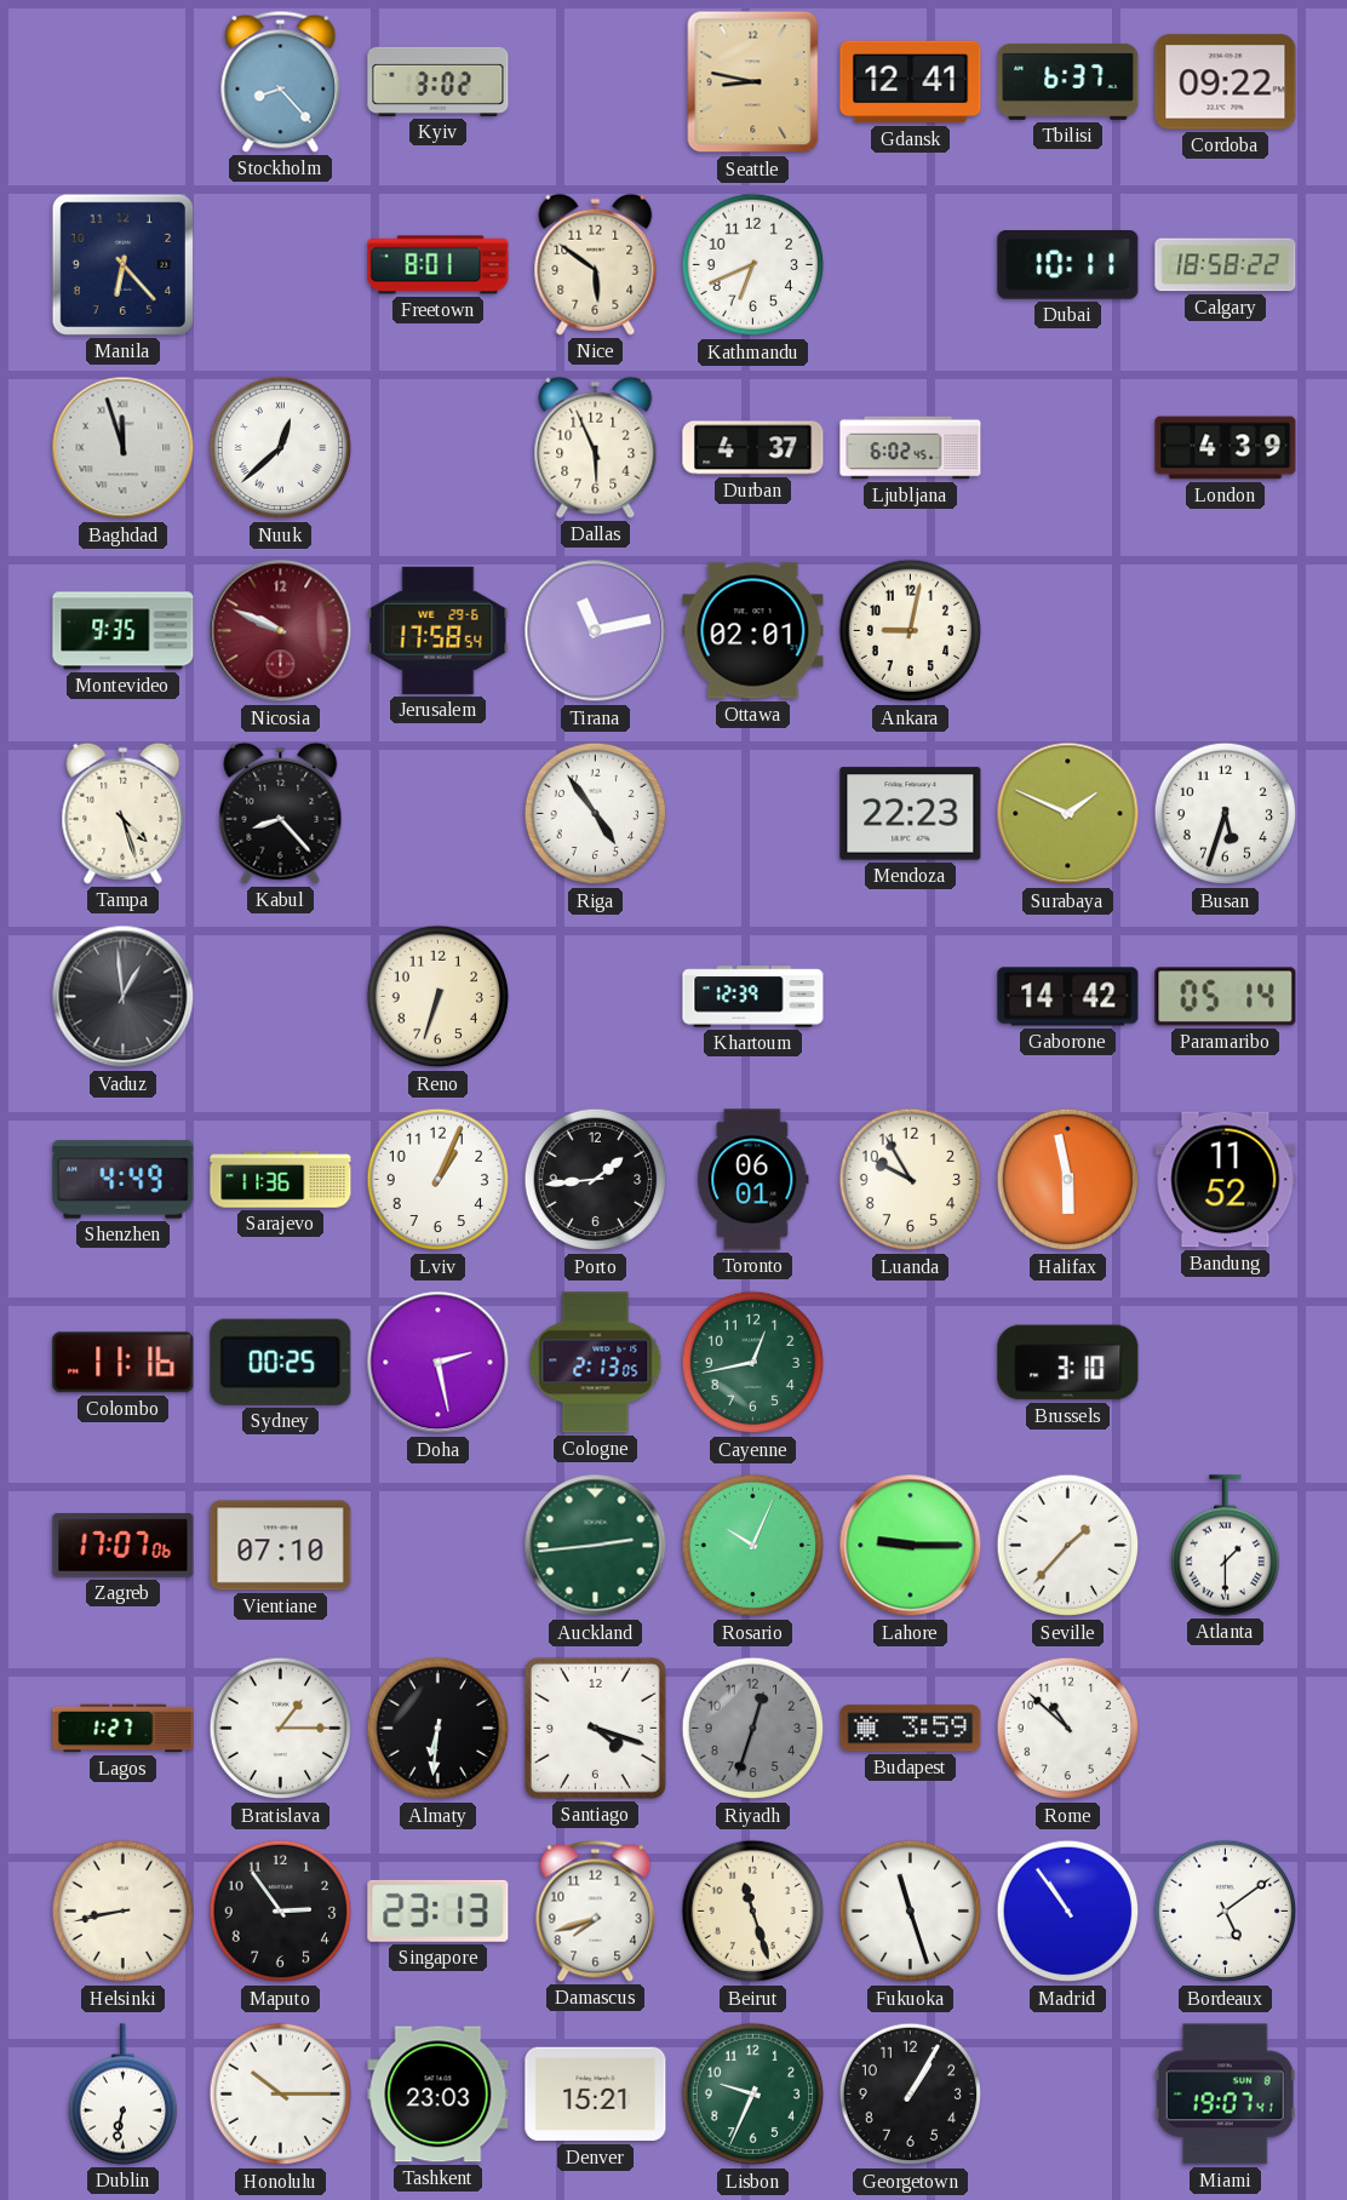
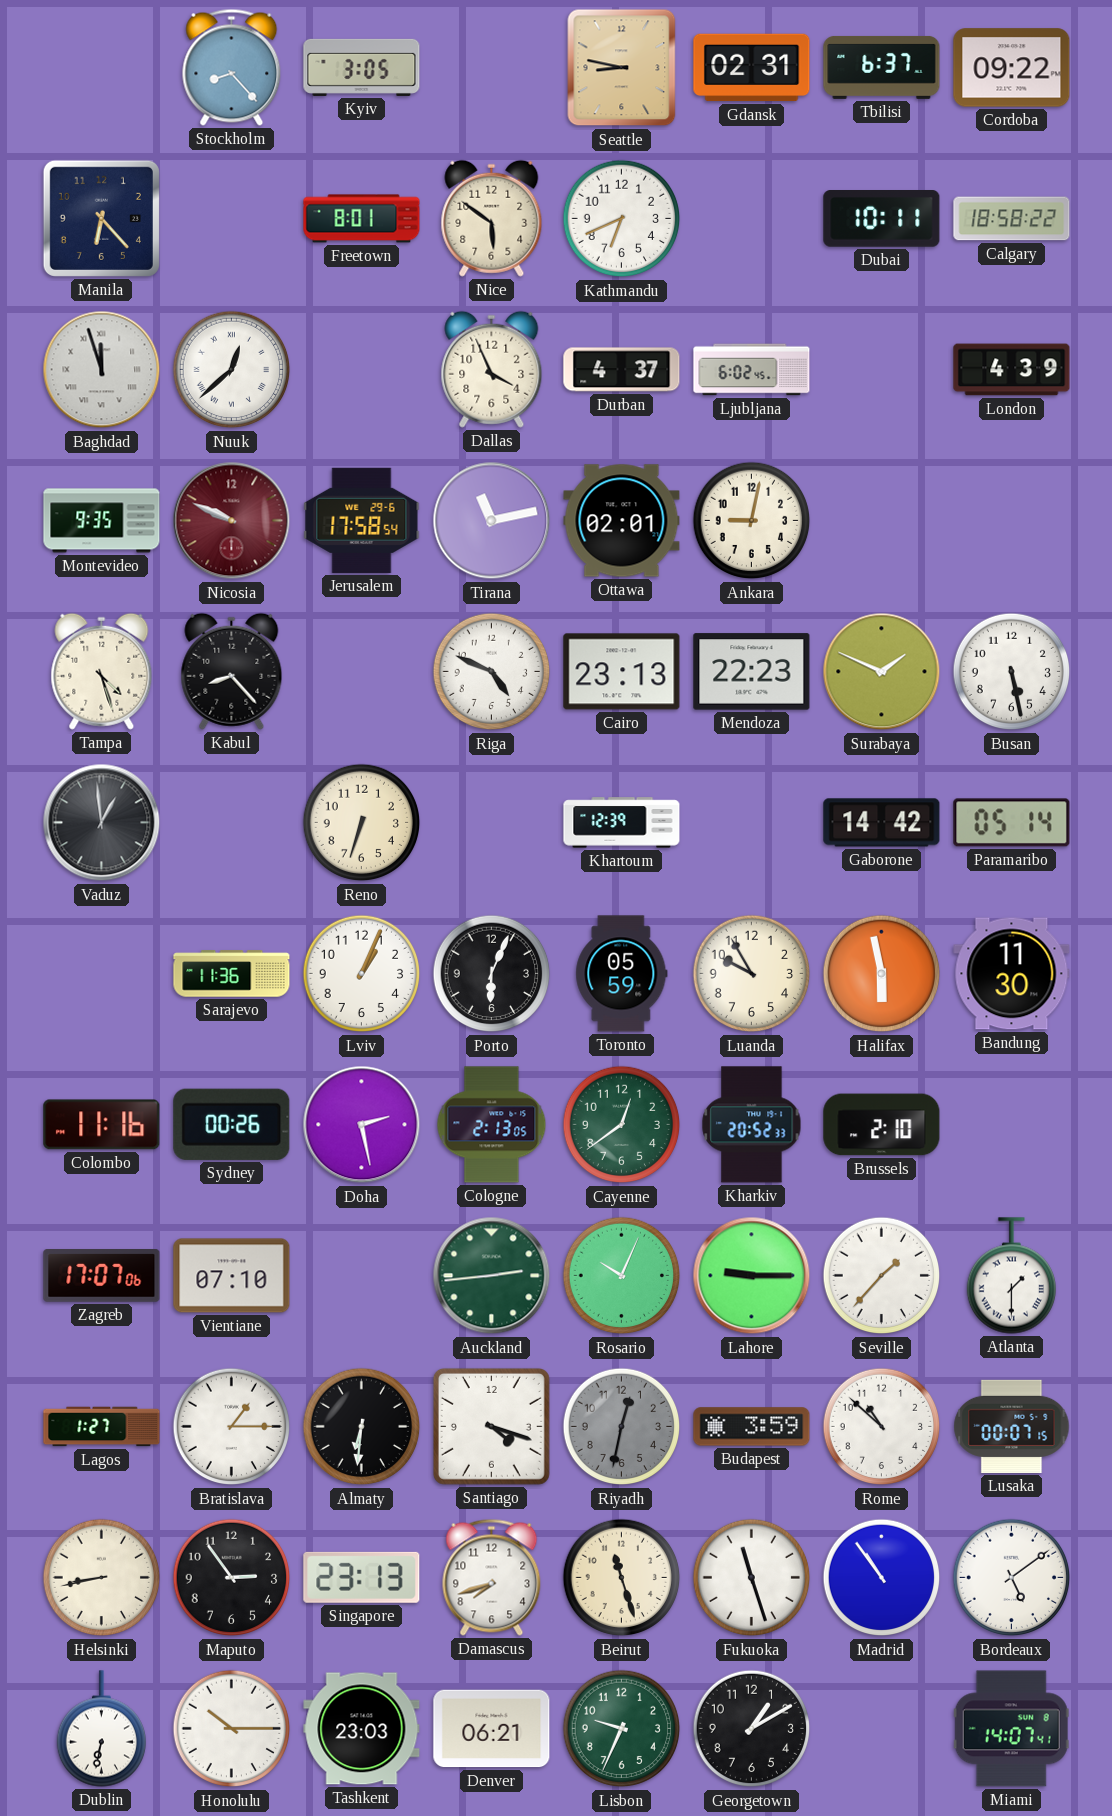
Kyiv: 3:02 -> 3:05 (362, 67)
Gdansk: 12:41 -> 02:31 (752, 68)
Dallas: 5:56 -> 3:56 (492, 369)
Riga: 4:54 -> 4:49 (492, 672)
Cairo: none -> 23:13 (622, 672)
Busan: 5:33 -> 5:28 (1012, 672)
Shenzhen: 4:49 -> none (124, 1180)
Porto: 1:44 -> 6:04 (492, 974)
Toronto: 06:01 -> 05:59 (622, 974)
Bandung: 11:52 -> 11:30 (1012, 974)
Sydney: 00:25 -> 00:26 (232, 1124)
Cayenne: 12:43 -> 12:39 (622, 1125)
Kharkiv: none -> 20:52 (752, 1125)
Brussels: 3:10 -> 2:10 (882, 1125)
Riyadh: 12:33 -> 12:32 (622, 1427)
Lusaka: none -> 00:07 (1012, 1426)
Denver: 15:21 -> 06:21 (492, 1729)
Georgetown: 1:05 -> 1:10 (752, 1729)
Miami: 19:07 -> 14:07 (1011, 1729)
